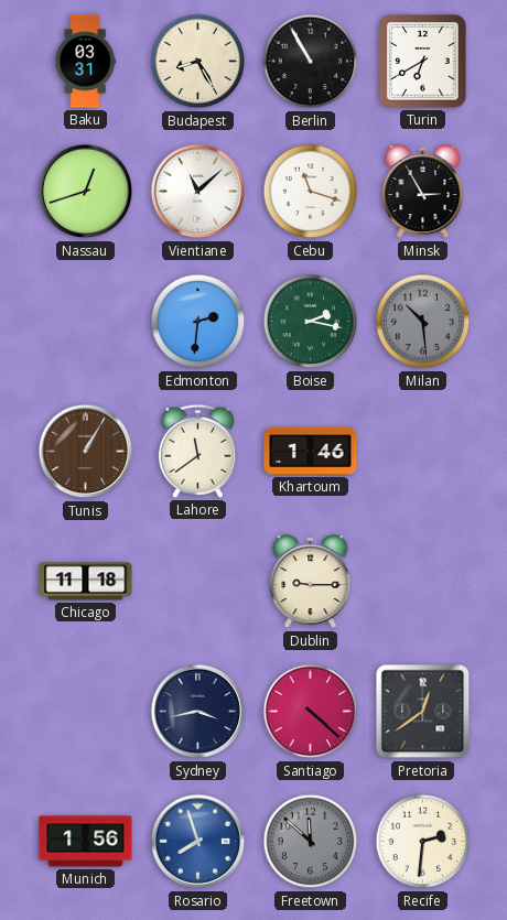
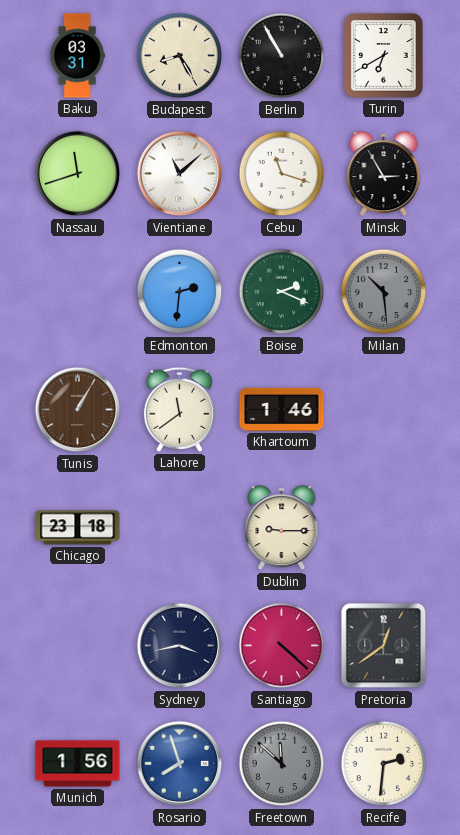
Nassau: 12:42 -> 11:42 (78, 174)
Boise: 2:17 -> 2:19 (282, 292)
Chicago: 11:18 -> 23:18 (78, 528)
